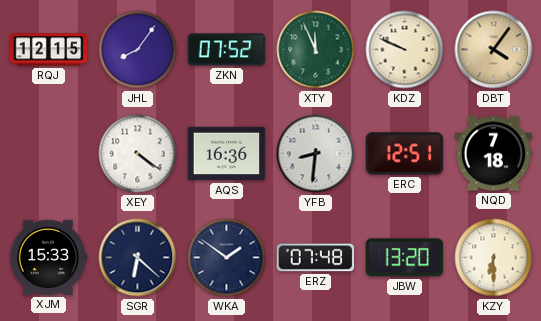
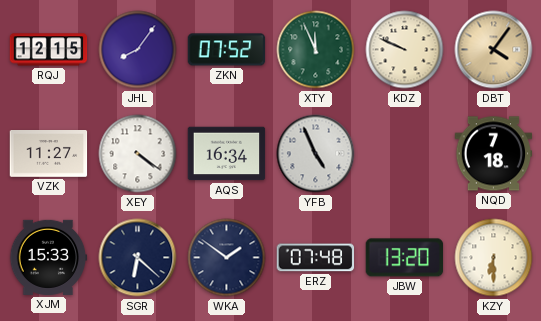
VZK: none -> 11:27 (49, 154)
AQS: 16:36 -> 16:34 (227, 154)
YFB: 8:31 -> 4:56 (316, 154)
ERC: 12:51 -> none (405, 154)
